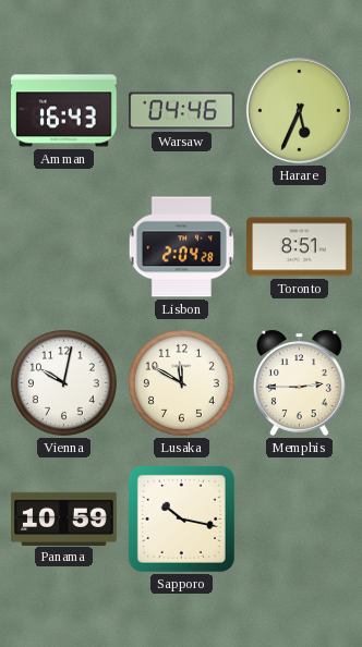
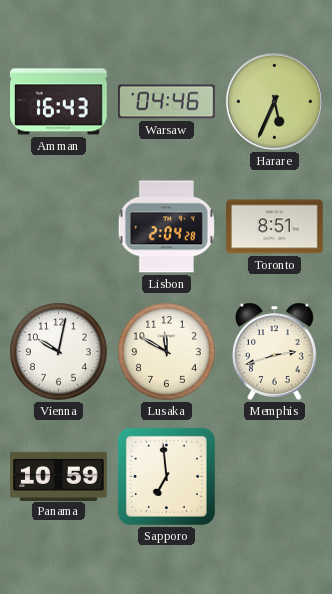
Memphis: 2:45 -> 2:42 (274, 351)
Sapporo: 10:17 -> 6:59 (166, 476)
